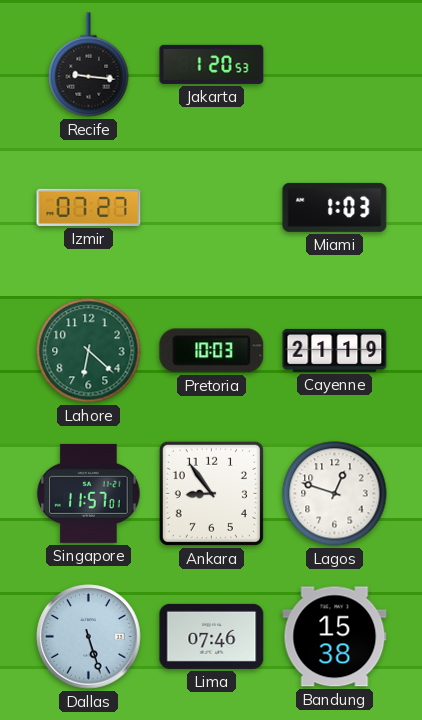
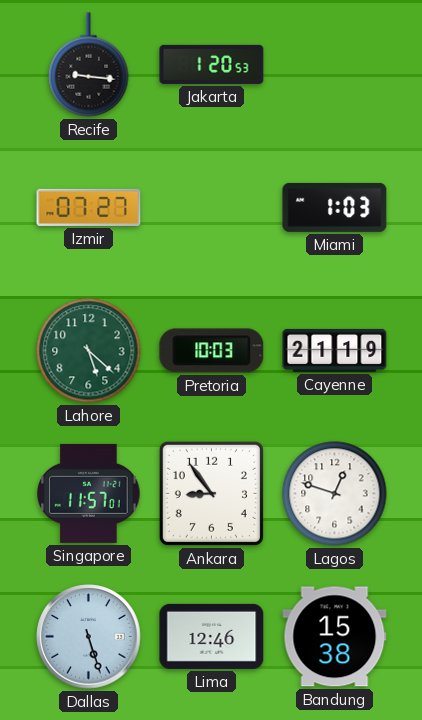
Lahore: 6:22 -> 5:22 (89, 351)
Lima: 07:46 -> 12:46 (212, 636)
